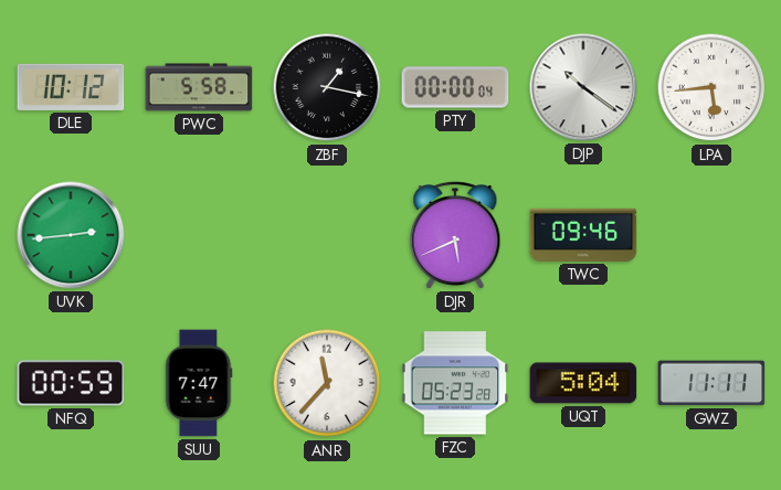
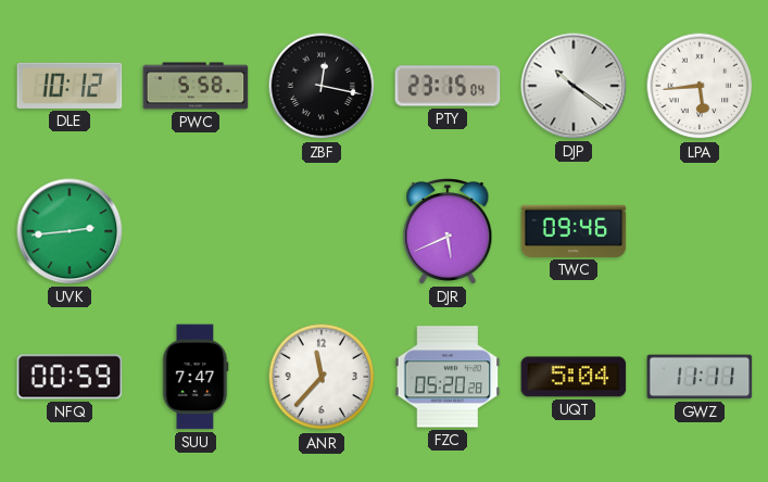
ZBF: 1:17 -> 12:17 (322, 86)
PTY: 00:00 -> 23:15 (448, 86)
FZC: 05:23 -> 05:20 (448, 377)
